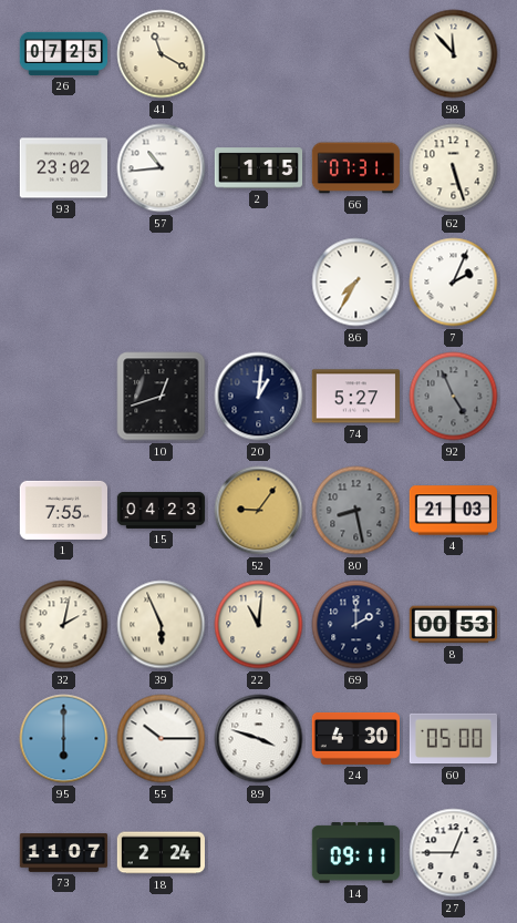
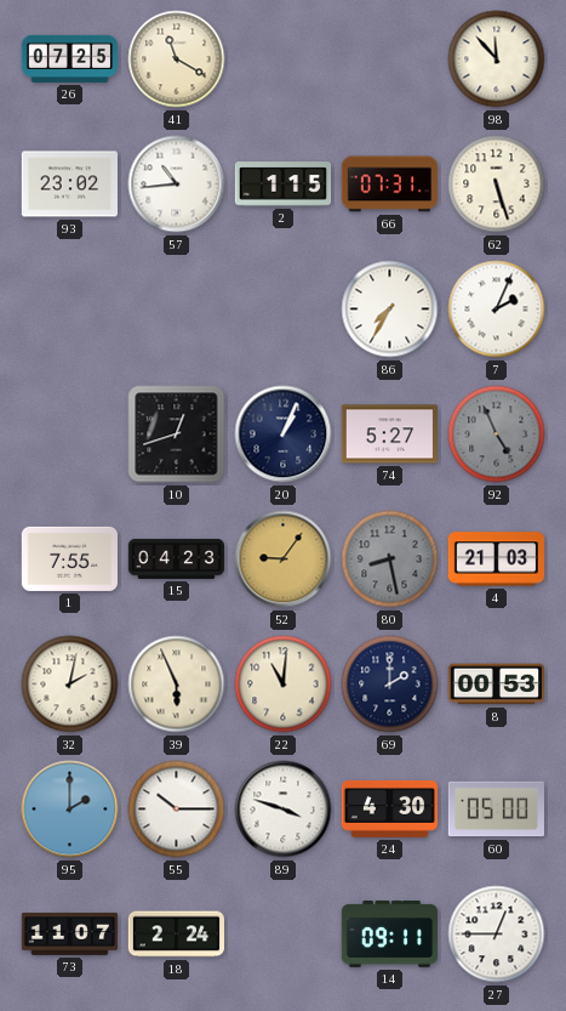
20: 1:01 -> 1:04 (284, 434)
95: 6:00 -> 2:00 (70, 810)
